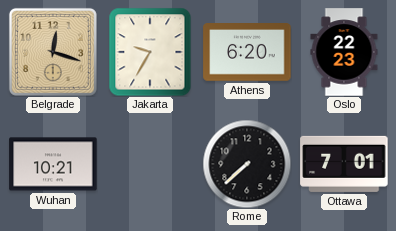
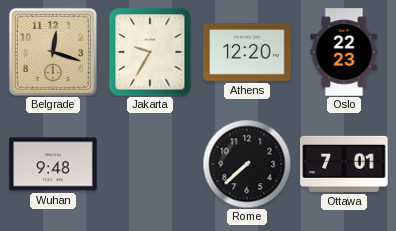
Athens: 6:20 -> 12:20 (247, 53)
Wuhan: 10:21 -> 9:48 (53, 164)
